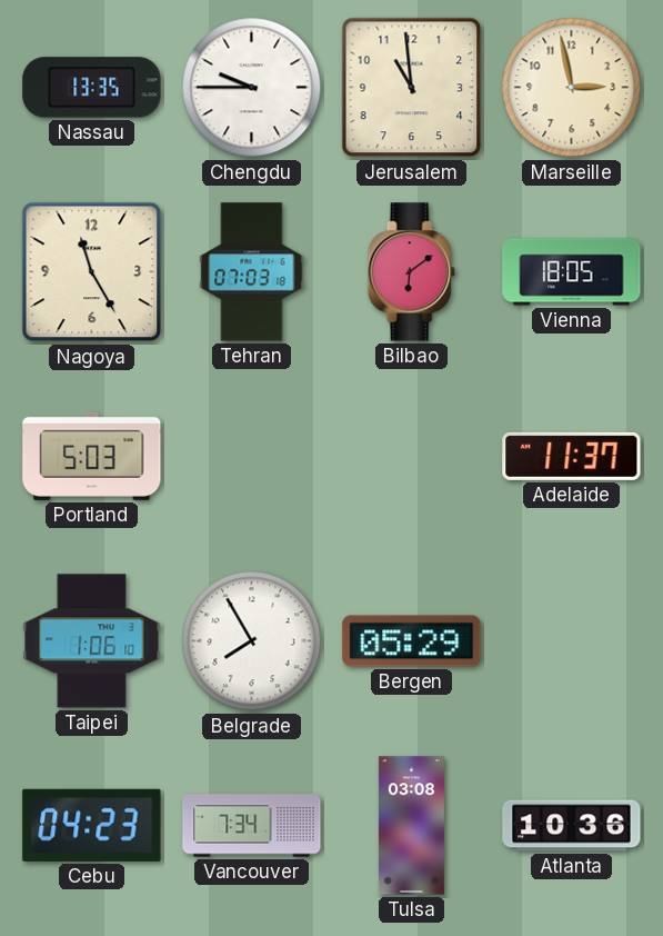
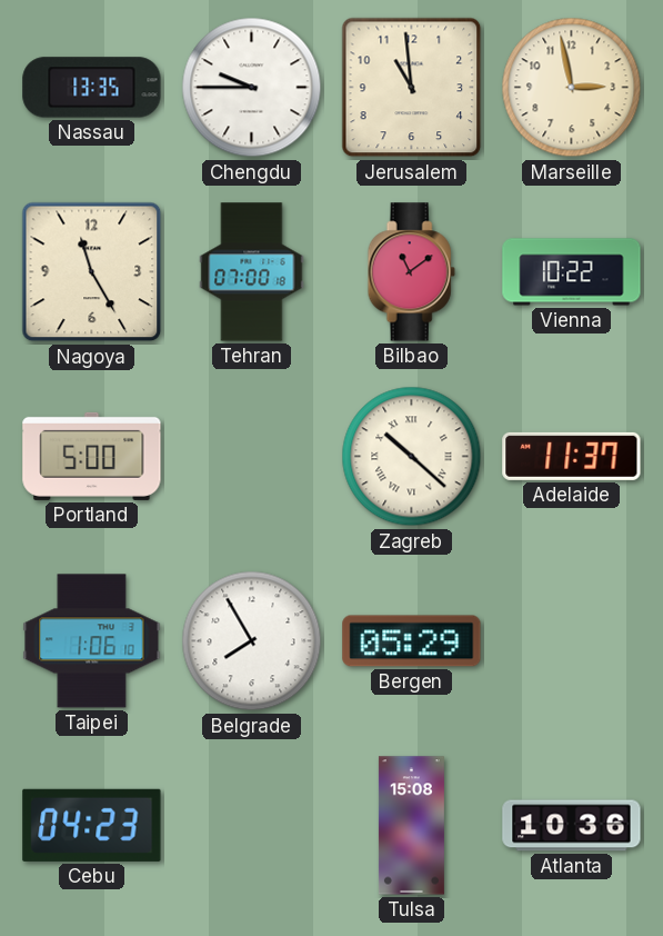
Tehran: 07:03 -> 07:00 (252, 272)
Bilbao: 6:09 -> 11:09 (411, 272)
Vienna: 18:05 -> 10:22 (572, 272)
Portland: 5:03 -> 5:00 (92, 456)
Zagreb: none -> 10:22 (412, 457)
Vancouver: 7:34 -> none (252, 826)
Tulsa: 03:08 -> 15:08 (411, 826)
